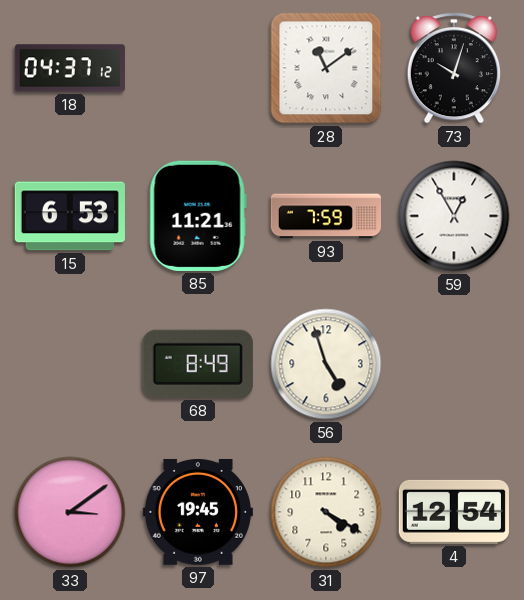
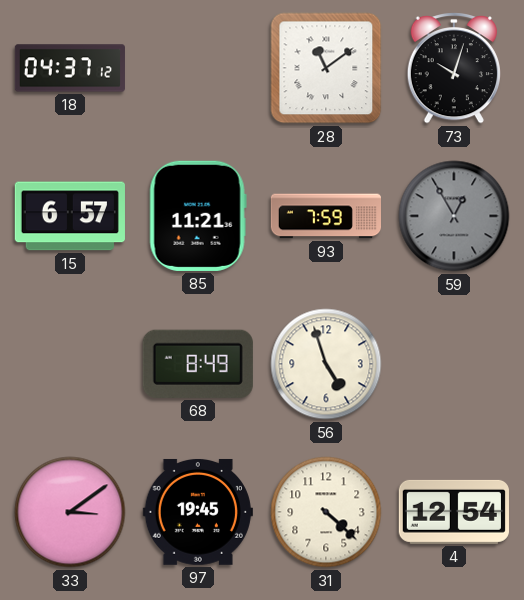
15: 6:53 -> 6:57 (70, 216)
59 dial: white -> grey (454, 216)
31: 4:20 -> 4:22 (326, 512)
